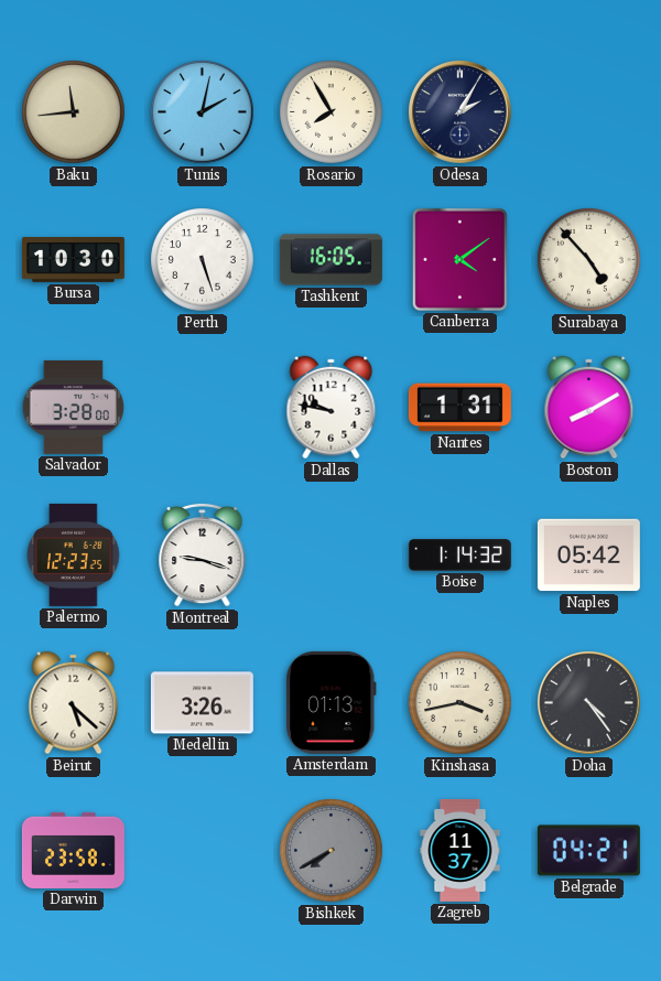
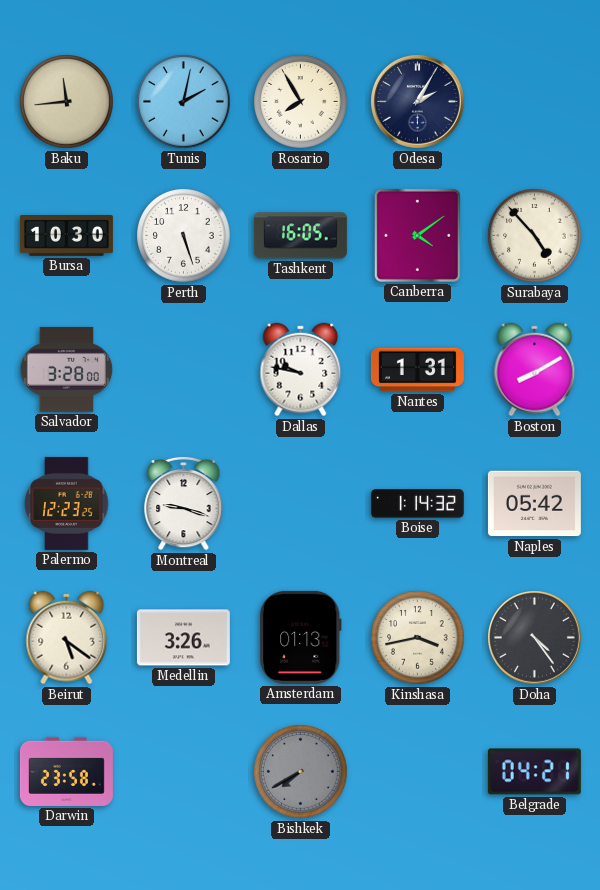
Beirut: 5:22 -> 5:21 (67, 638)
Zagreb: 11:37 -> none (460, 850)
